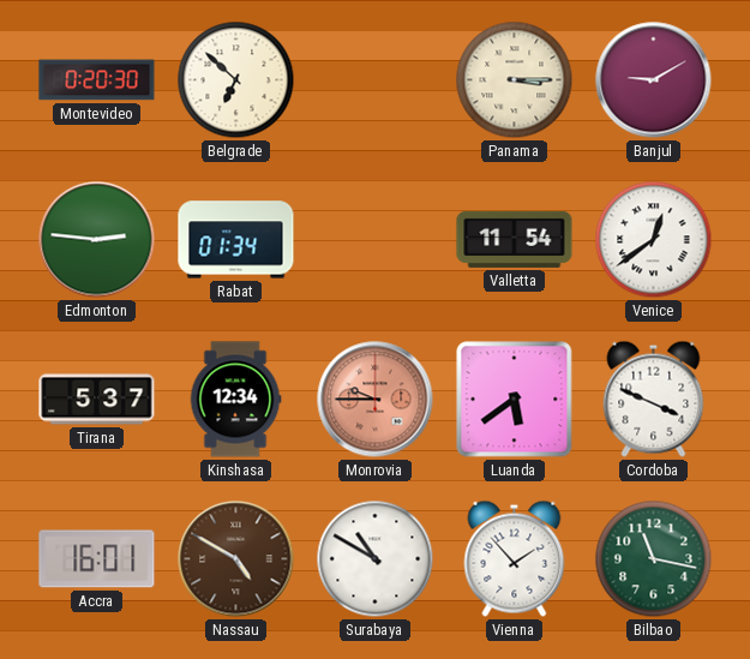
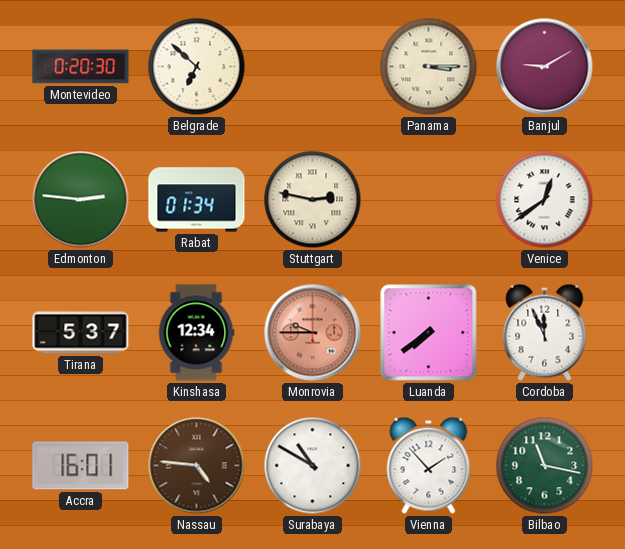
Stuttgart: none -> 2:47 (313, 200)
Valletta: 11:54 -> none (515, 239)
Luanda: 5:39 -> 7:39 (429, 333)
Cordoba: 3:49 -> 11:56 (545, 332)
Nassau: 4:50 -> 4:46 (197, 466)
